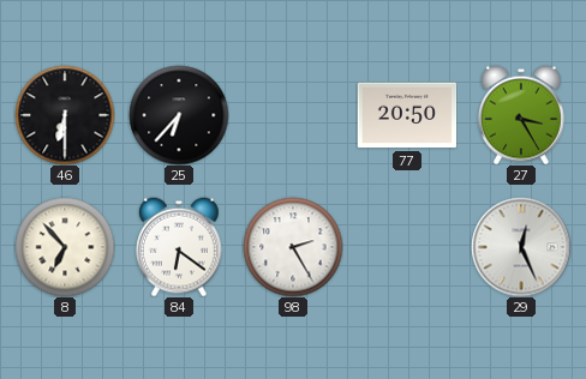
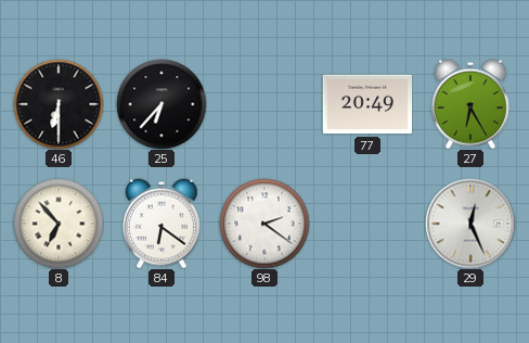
77: 20:50 -> 20:49 (367, 104)
27: 3:25 -> 6:25 (472, 104)
98: 2:25 -> 2:21 (264, 224)
